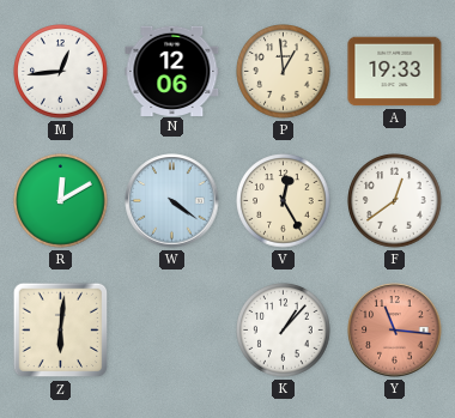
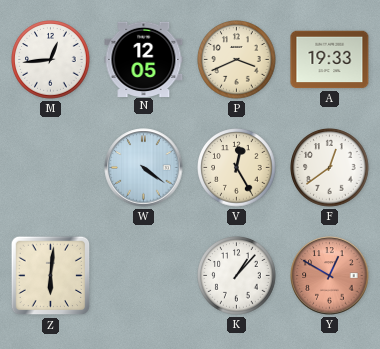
N: 12:06 -> 12:05 (144, 59)
P: 12:59 -> 3:41 (237, 60)
R: 12:10 -> none (61, 201)
Y: 11:16 -> 12:50 (330, 276)
